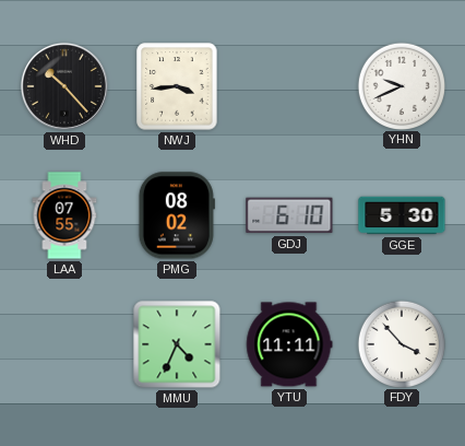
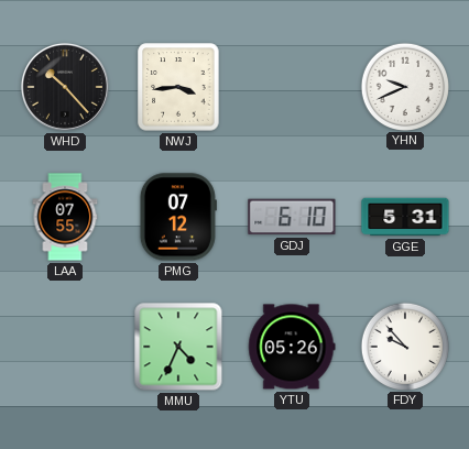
PMG: 08:02 -> 07:12 (178, 217)
GGE: 5:30 -> 5:31 (405, 217)
YTU: 11:11 -> 05:26 (292, 347)
FDY: 3:53 -> 9:53 (404, 346)
